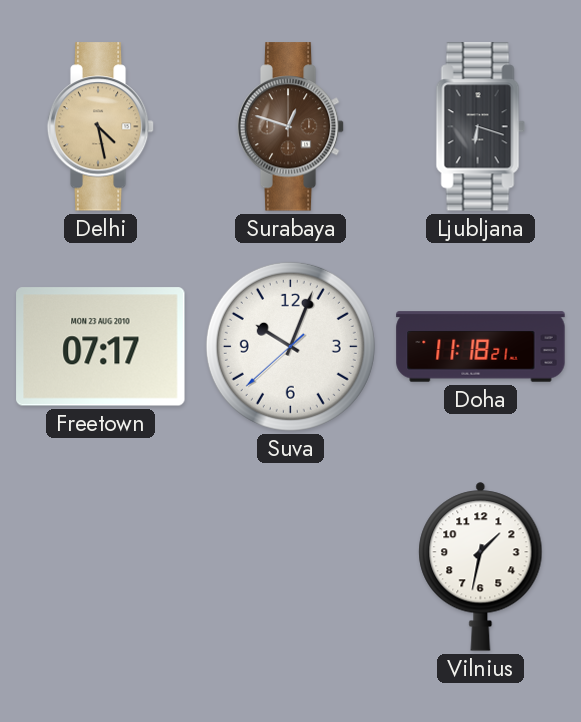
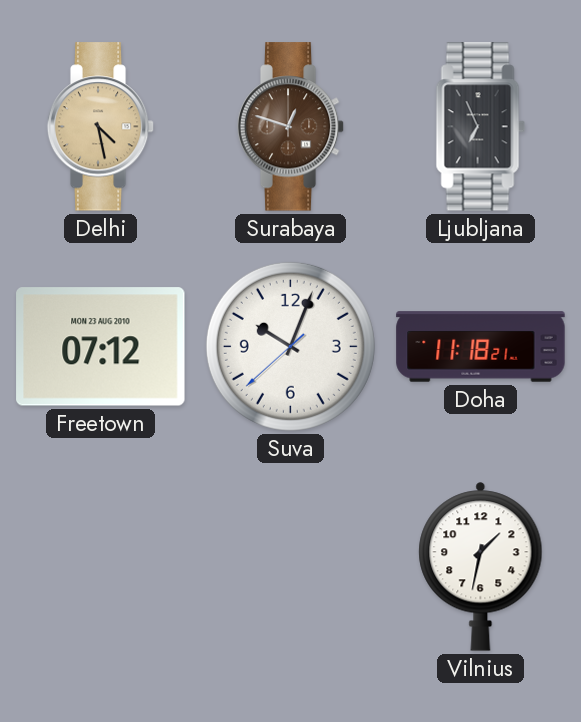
Ljubljana: 6:18 -> 6:56 (480, 127)
Freetown: 07:17 -> 07:12 (101, 347)
